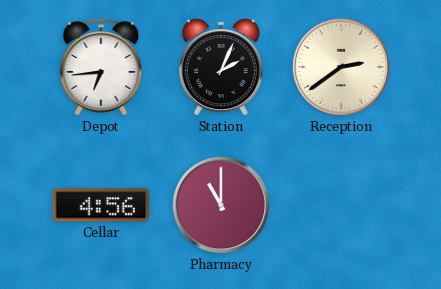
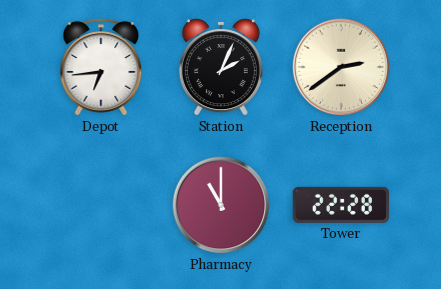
Cellar: 4:56 -> none (101, 205)
Tower: none -> 22:28 (340, 205)
